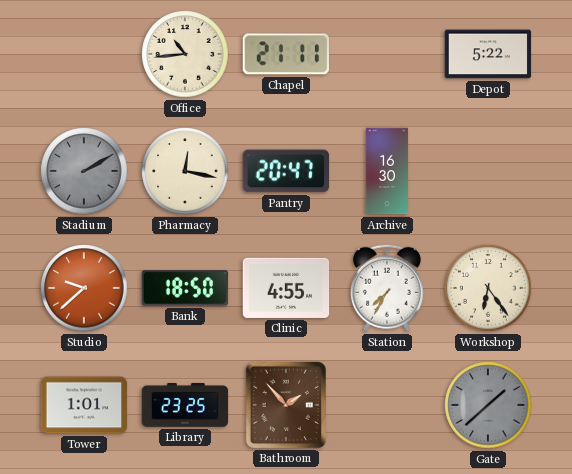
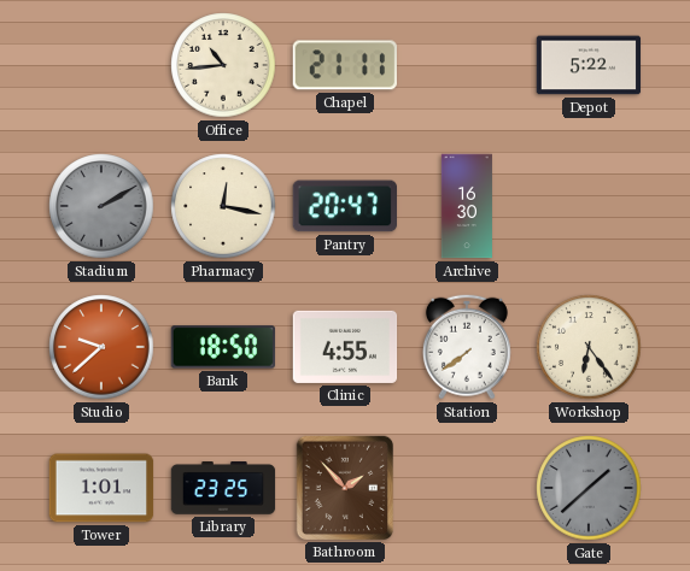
Station: 7:35 -> 7:39 (467, 347)
